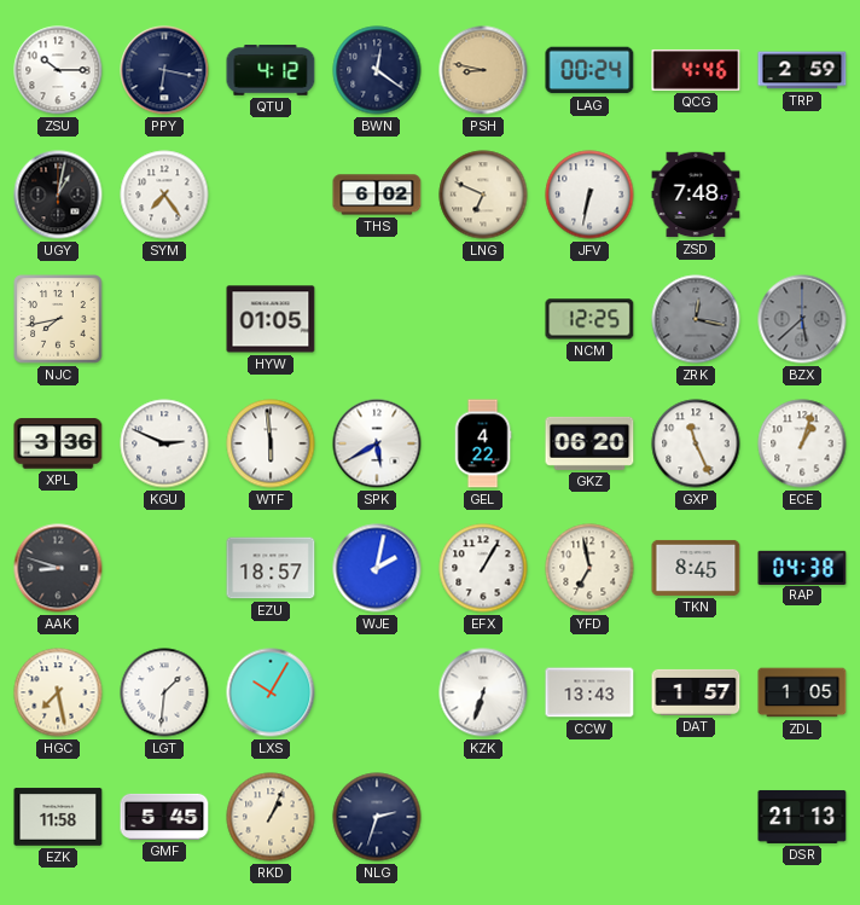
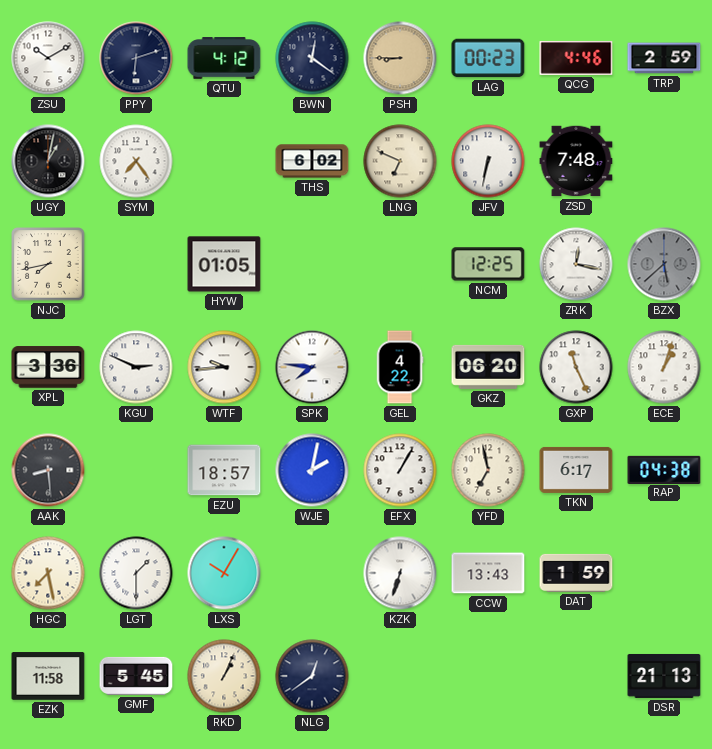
ZSU: 10:15 -> 10:10 (48, 58)
PPY: 6:17 -> 6:12 (136, 58)
PSH: 8:47 -> 8:45 (400, 58)
LAG: 00:24 -> 00:23 (488, 58)
ZRK dial: grey -> white (576, 264)
WTF: 5:59 -> 9:44 (224, 367)
SPK: 5:40 -> 7:46 (312, 367)
AAK: 8:48 -> 8:29 (48, 470)
TKN: 8:45 -> 6:17 (576, 470)
LGT: 1:31 -> 1:30 (136, 573)
DAT: 1:57 -> 1:59 (576, 573)
ZDL: 1:05 -> none (802, 692)
NLG: 2:33 -> 12:39 (312, 676)
